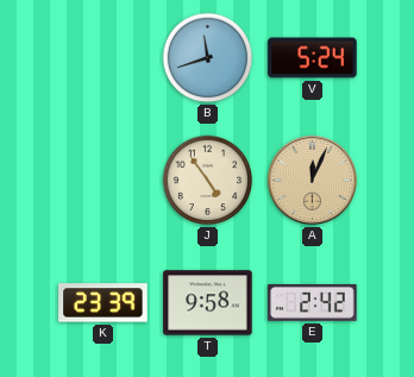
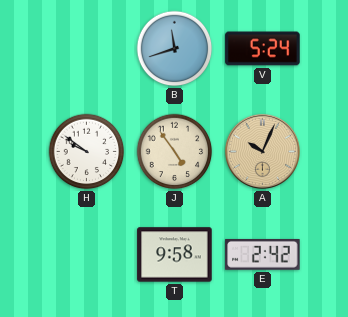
H: none -> 9:51 (87, 152)
A: 12:04 -> 10:04 (262, 151)
K: 23:39 -> none (103, 303)
